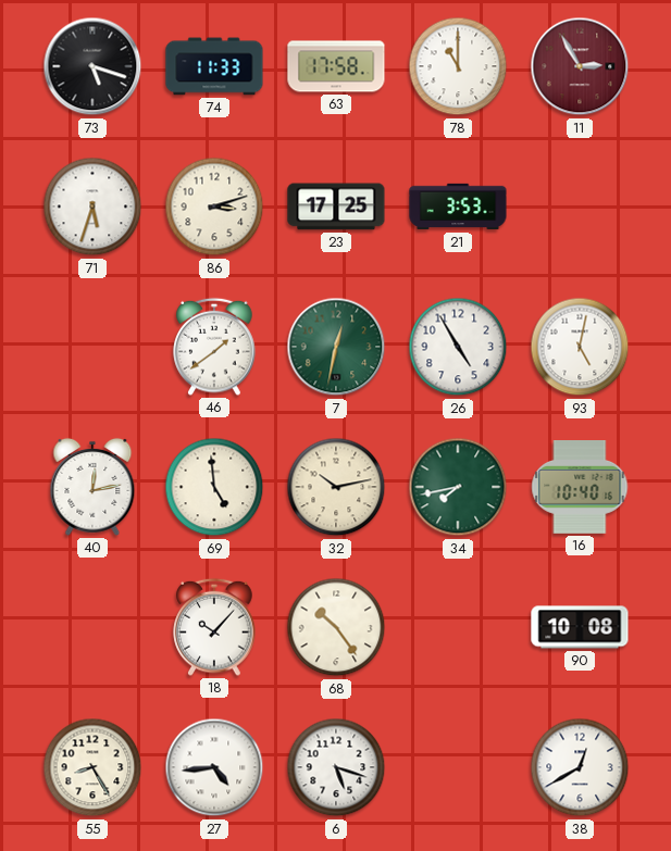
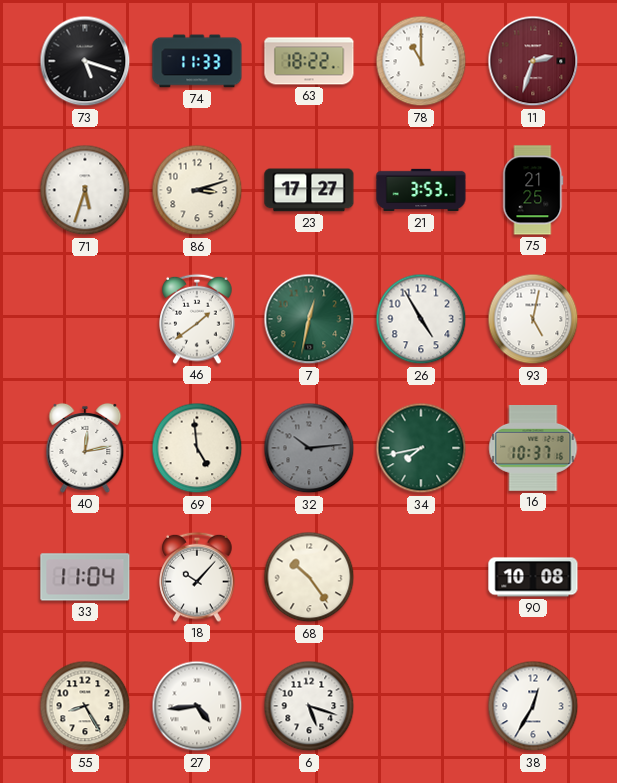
63: 17:58 -> 18:22 (309, 61)
11: 2:55 -> 2:33 (533, 61)
23: 17:25 -> 17:27 (309, 190)
75: none -> 21:25 (533, 190)
32: 10:13 -> 10:14 (309, 448)
32 dial: cream -> grey (309, 448)
16: 10:40 -> 10:37 (533, 449)
33: none -> 11:04 (85, 577)
38: 12:40 -> 12:35 (533, 706)
